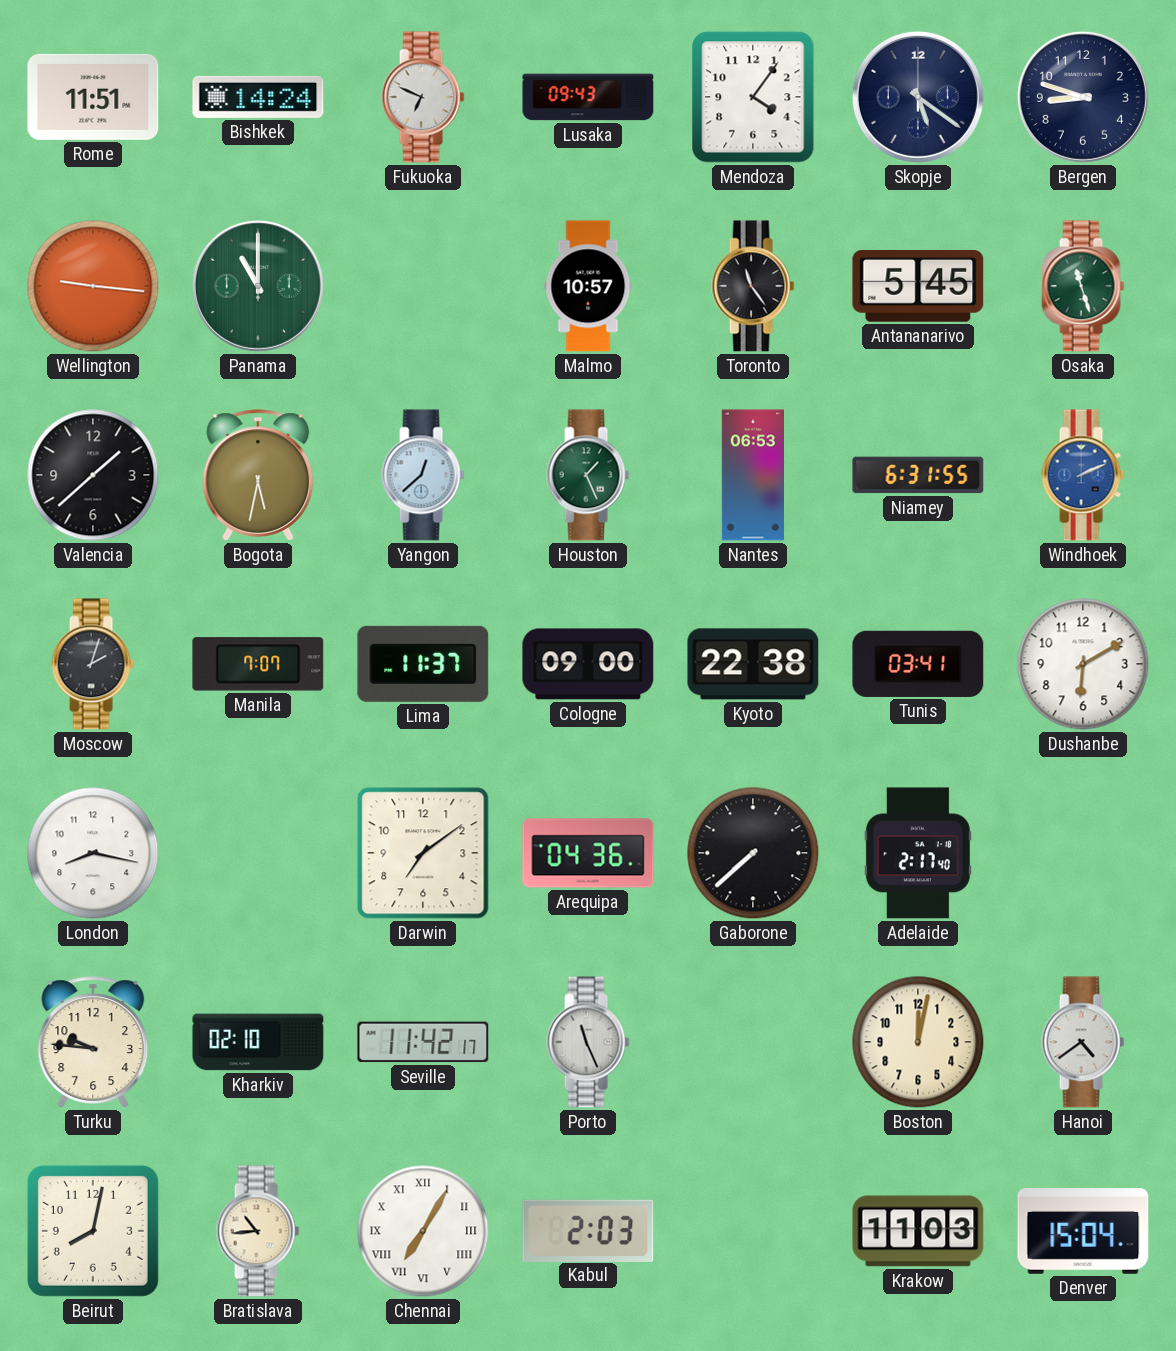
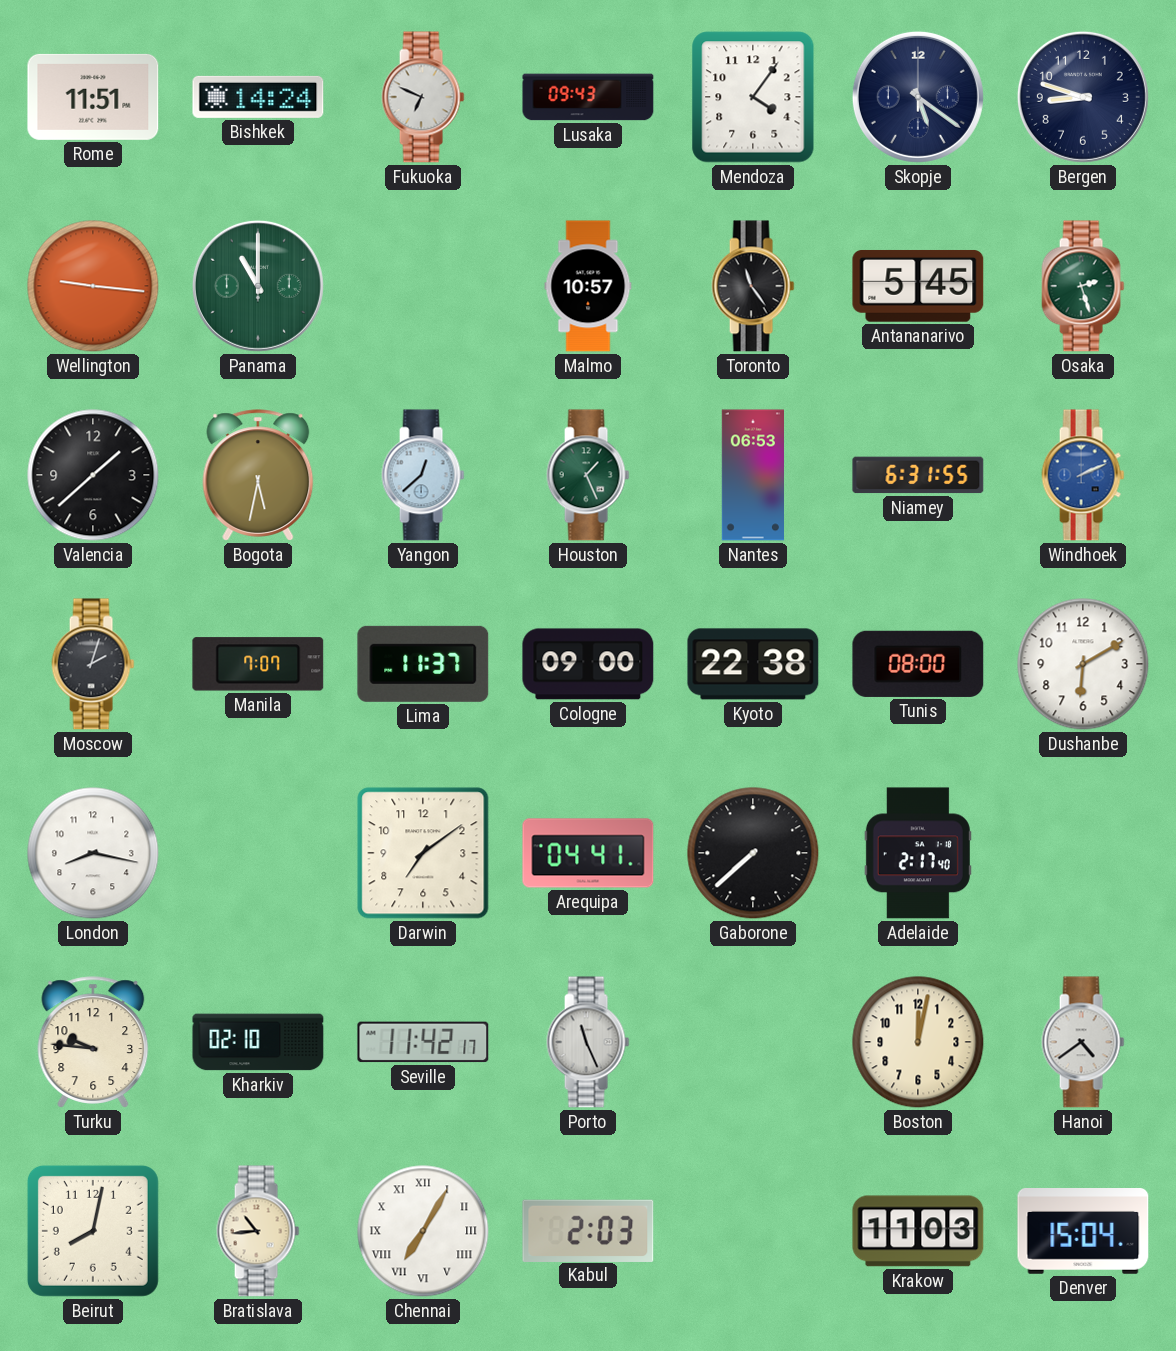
Osaka: 11:27 -> 2:27 (1083, 286)
Tunis: 03:41 -> 08:00 (918, 664)
Arequipa: 04:36 -> 04:41 (588, 853)
